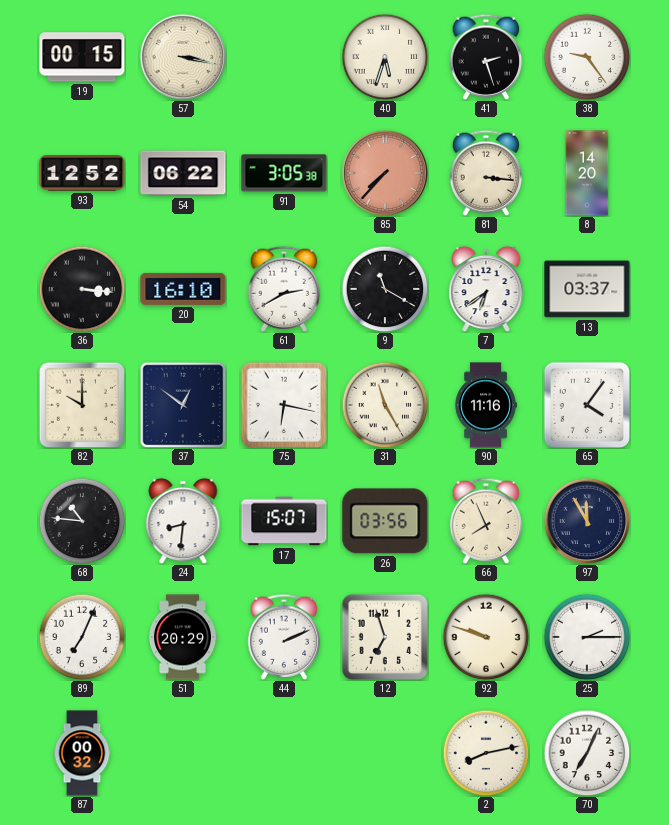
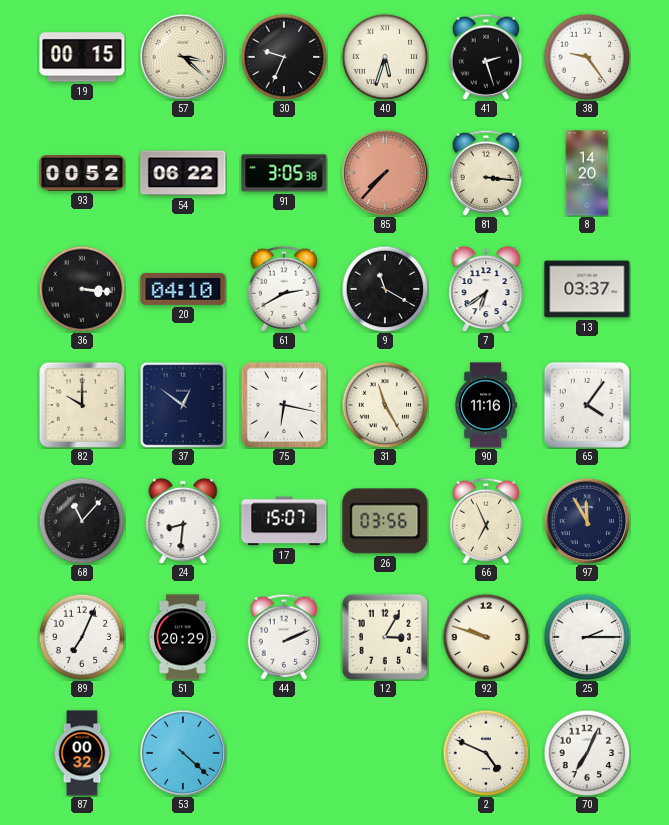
57: 3:17 -> 3:22 (183, 57)
30: none -> 9:34 (284, 57)
93: 12:52 -> 00:52 (82, 173)
20: 16:10 -> 04:10 (183, 289)
68: 10:46 -> 11:07 (82, 521)
66: 7:56 -> 6:56 (486, 521)
12: 6:57 -> 3:05 (384, 636)
53: none -> 4:22 (183, 753)
2: 8:13 -> 4:49 (486, 753)
